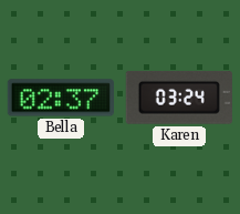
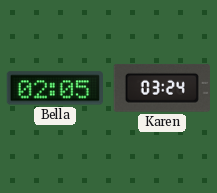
Bella: 02:37 -> 02:05 (55, 88)
